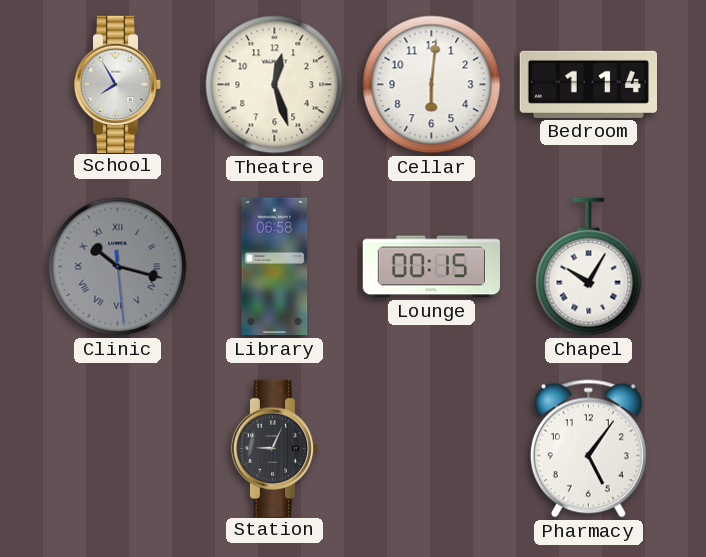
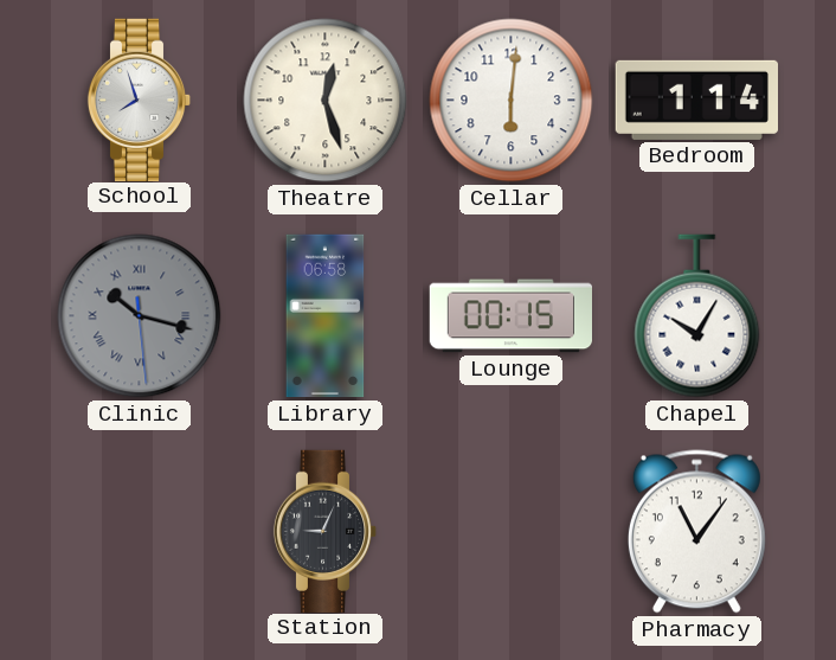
School: 7:55 -> 7:57 (140, 100)
Pharmacy: 5:06 -> 11:06 (696, 532)
